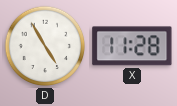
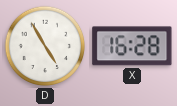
X: 11:28 -> 16:28 (132, 46)
